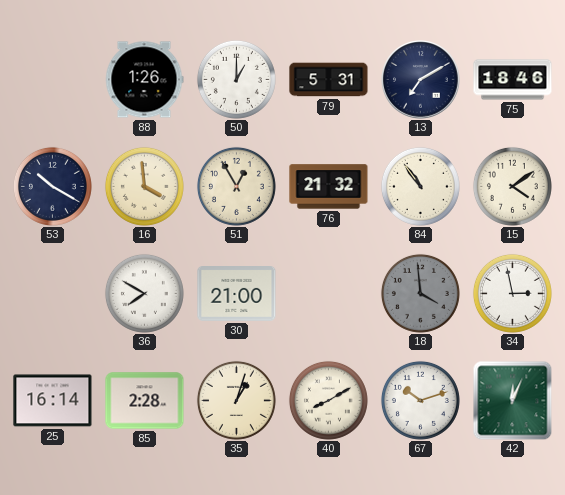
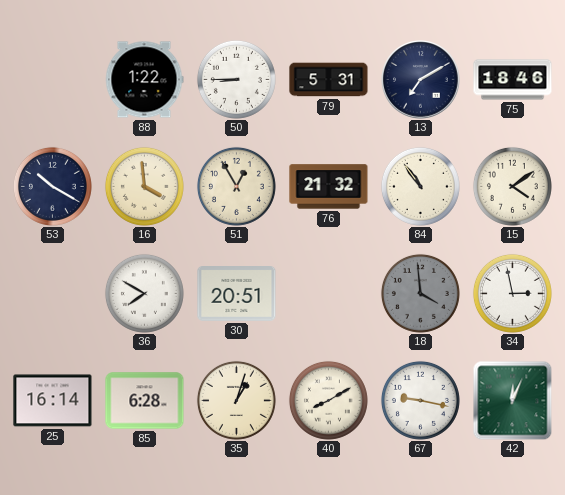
88: 1:26 -> 1:22 (144, 80)
50: 1:00 -> 8:45 (236, 79)
30: 21:00 -> 20:51 (237, 294)
85: 2:28 -> 6:28 (145, 401)
67: 10:12 -> 9:17 (420, 400)
